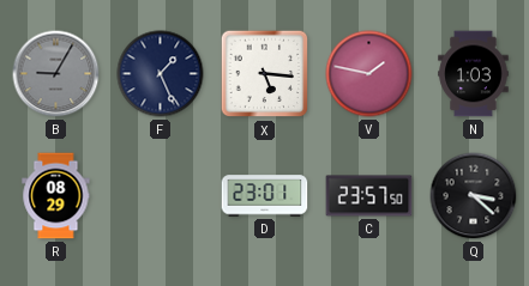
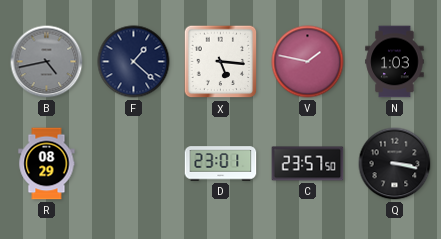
B: 9:05 -> 4:43 (47, 62)
F: 1:26 -> 1:22 (134, 62)
Q: 3:22 -> 3:17 (395, 164)
